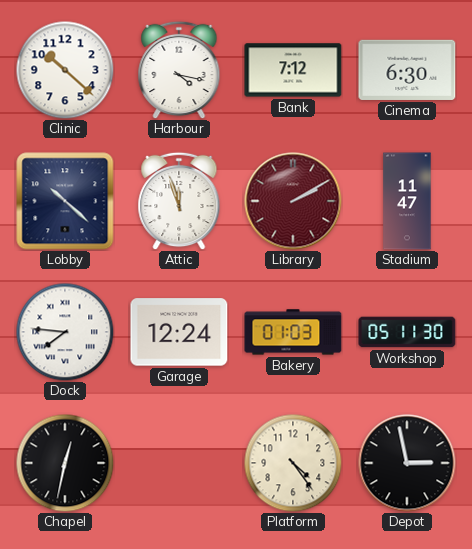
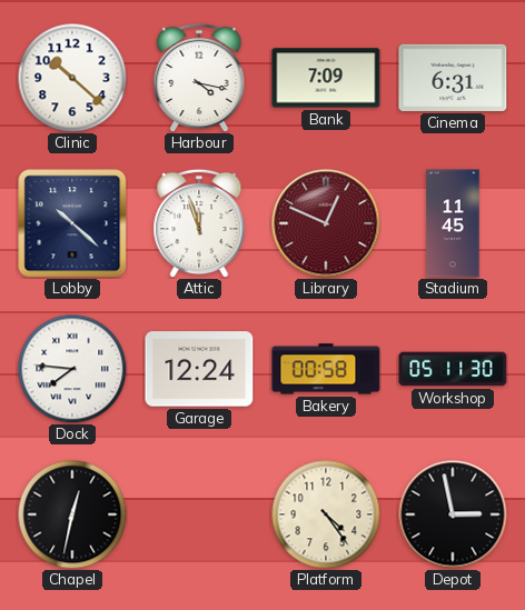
Bank: 7:12 -> 7:09 (326, 78)
Cinema: 6:30 -> 6:31 (453, 78)
Library: 2:10 -> 12:49 (326, 223)
Stadium: 11:47 -> 11:45 (453, 223)
Bakery: 01:03 -> 00:58 (326, 369)
